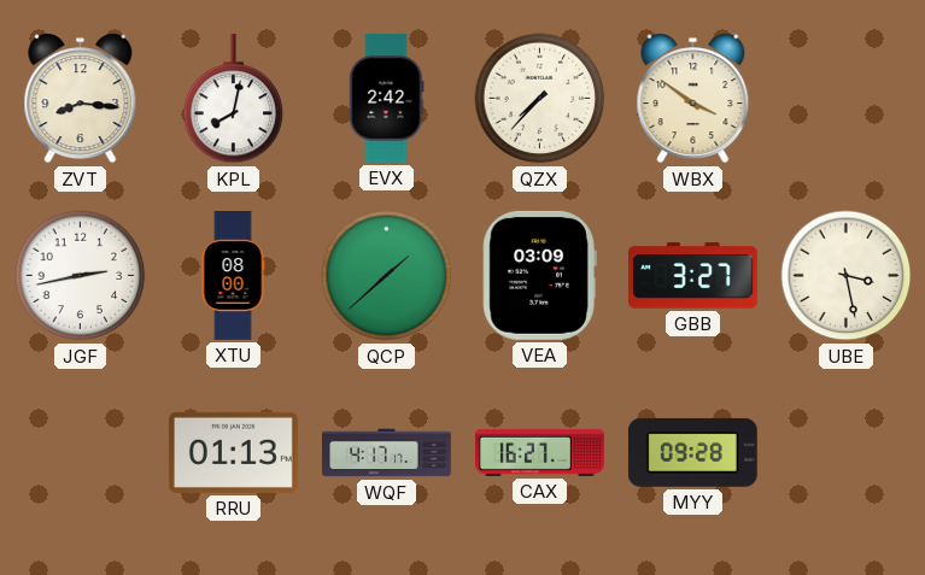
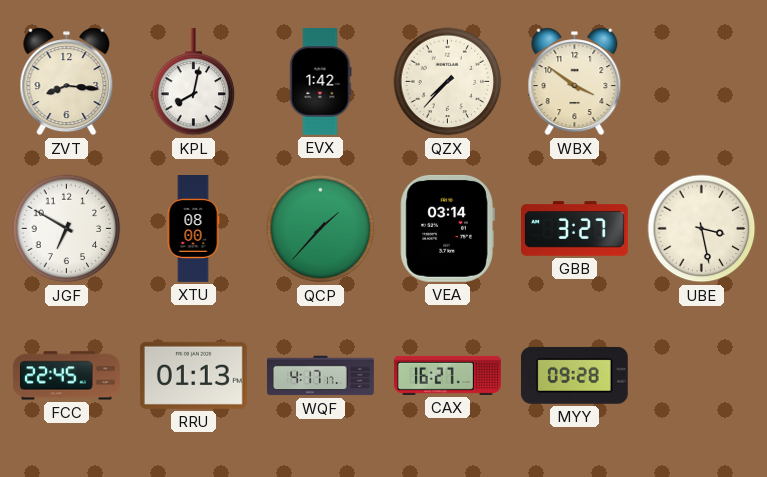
EVX: 2:42 -> 1:42 (321, 82)
JGF: 2:43 -> 6:50 (67, 229)
QCP: 1:38 -> 1:37 (321, 229)
VEA: 03:09 -> 03:14 (447, 228)
FCC: none -> 22:45 (66, 376)
